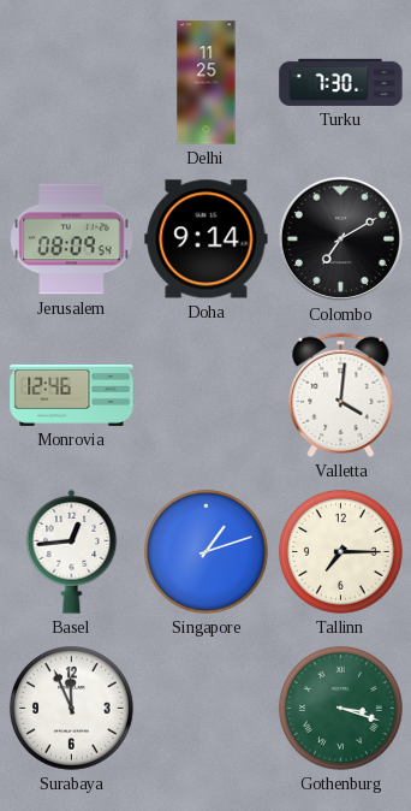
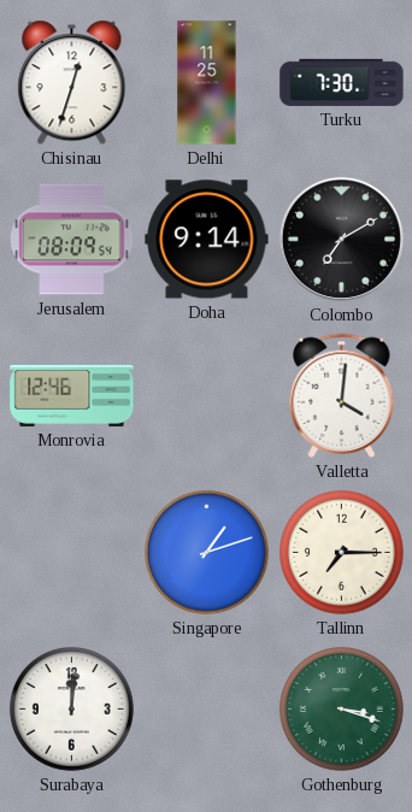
Chisinau: none -> 12:33 (72, 83)
Basel: 12:44 -> none (72, 551)
Surabaya: 11:56 -> 12:01 (71, 708)
